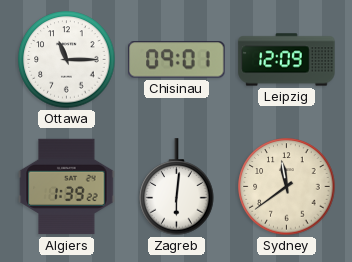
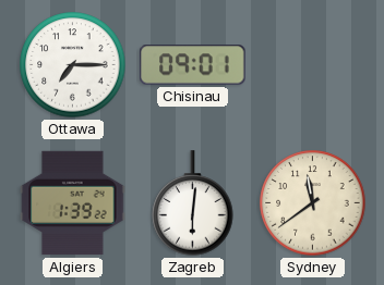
Ottawa: 11:15 -> 7:15 (73, 65)
Leipzig: 12:09 -> none (287, 60)
